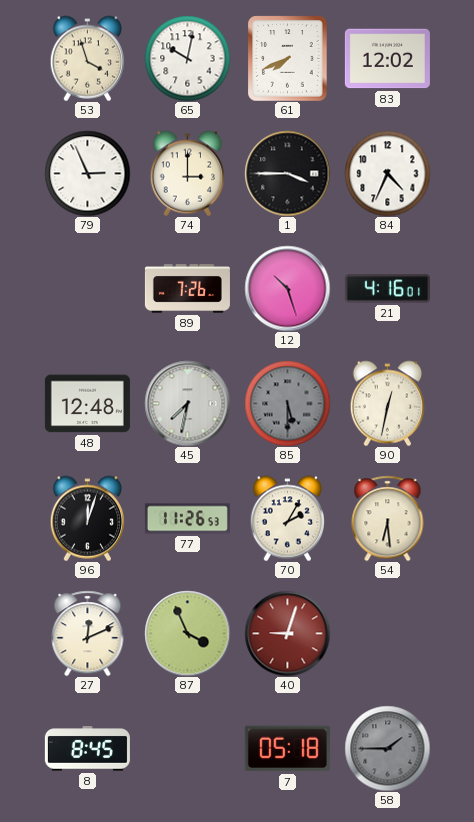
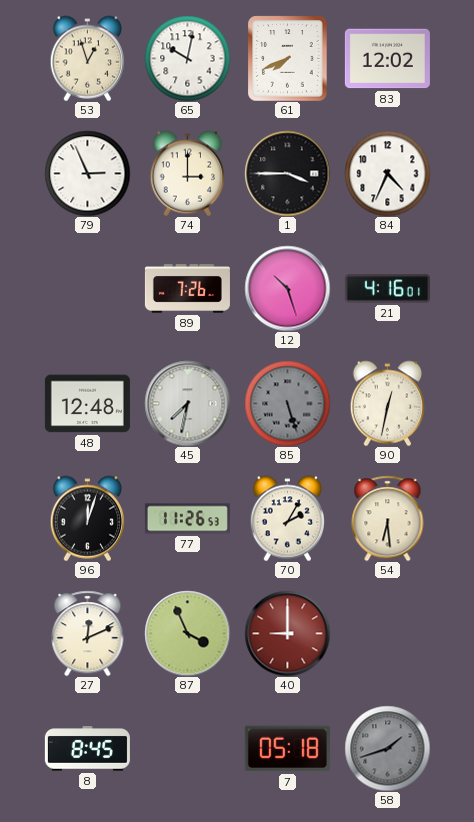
53: 3:57 -> 12:57 (87, 58)
85: 5:30 -> 5:27 (287, 403)
40: 9:03 -> 9:00 (287, 633)
58: 1:45 -> 1:42 (387, 748)
